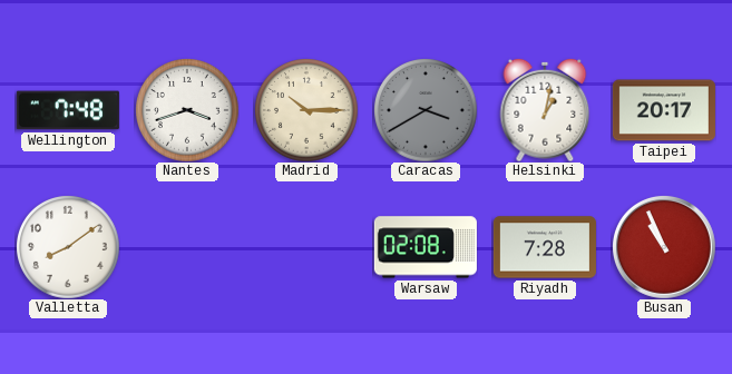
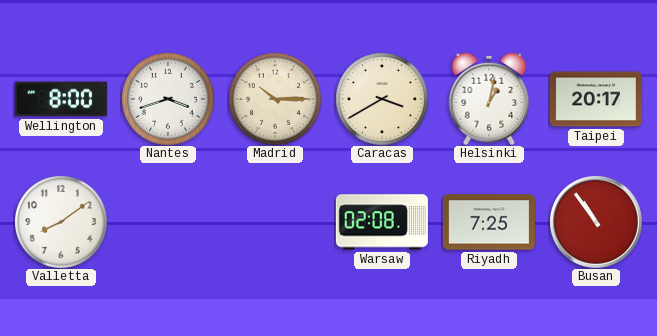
Wellington: 7:48 -> 8:00 (61, 99)
Caracas dial: grey -> cream (382, 99)
Riyadh: 7:28 -> 7:25 (489, 222)
Busan: 10:56 -> 10:54 (596, 222)
